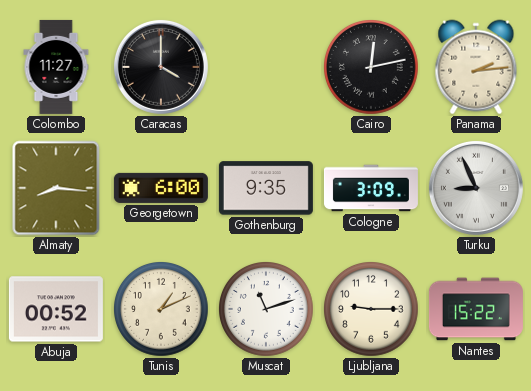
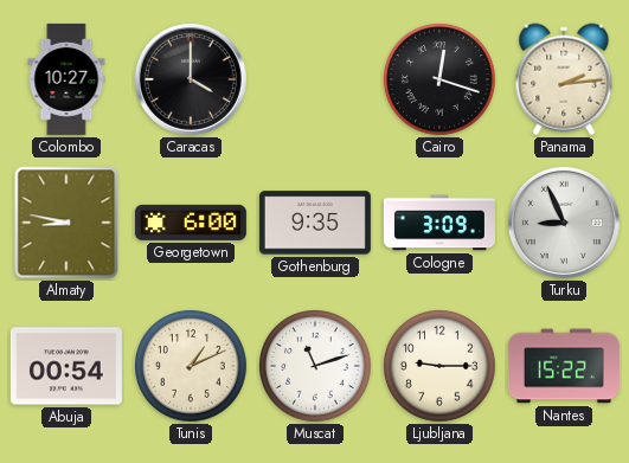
Colombo: 11:27 -> 10:27 (66, 79)
Cairo: 12:13 -> 12:18 (441, 81)
Almaty: 8:16 -> 8:47 (66, 223)
Abuja: 00:52 -> 00:54 (66, 366)
